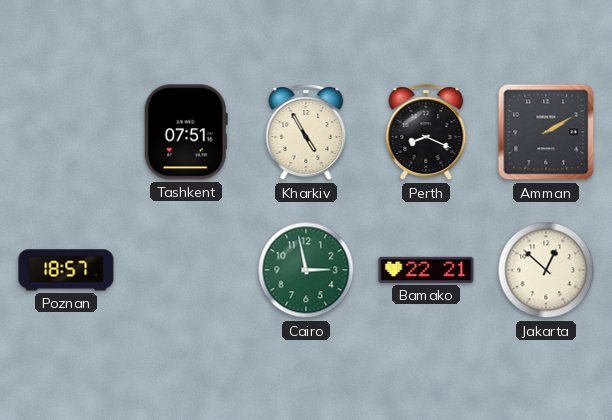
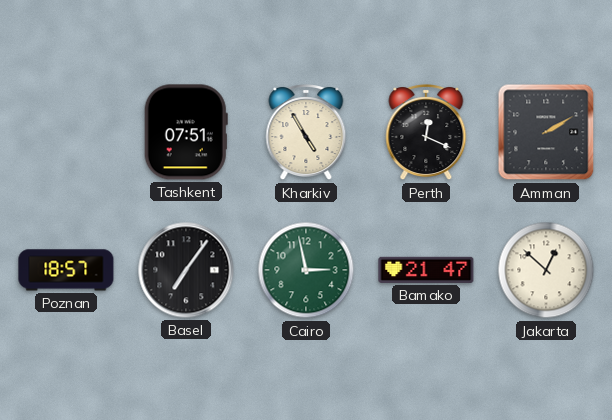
Perth: 8:19 -> 12:19 (426, 133)
Basel: none -> 7:06 (186, 270)
Bamako: 22:21 -> 21:47 (426, 270)
